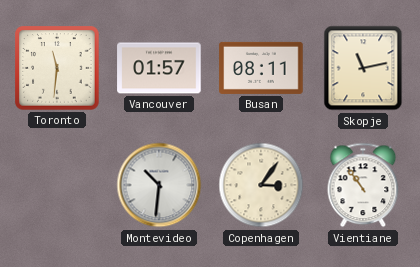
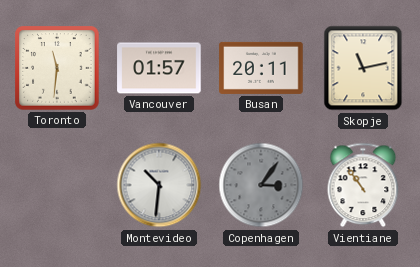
Busan: 08:11 -> 20:11 (261, 68)
Copenhagen dial: cream -> grey (261, 185)
